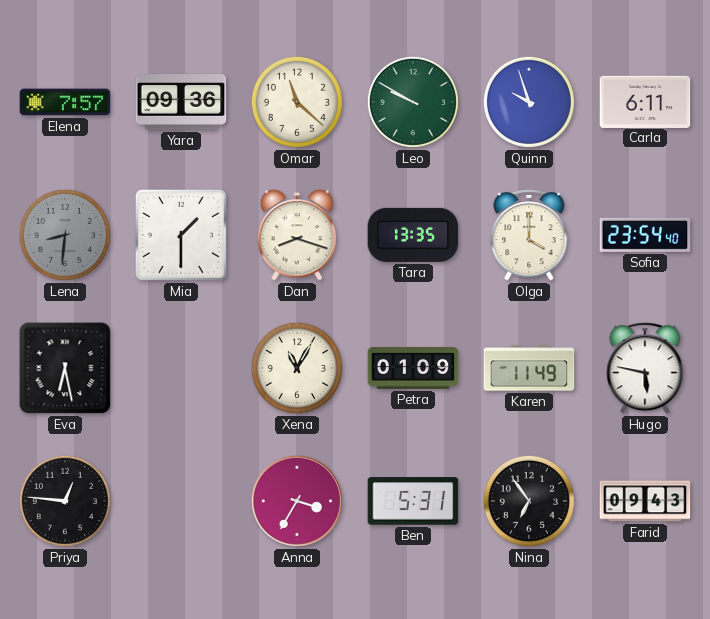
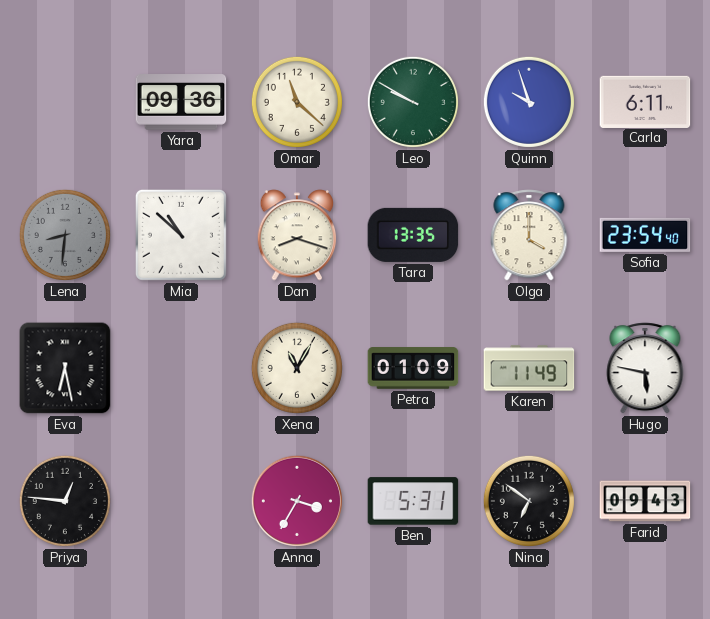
Elena: 7:57 -> none (65, 102)
Mia: 1:30 -> 10:52 (181, 235)
Nina: 6:54 -> 6:51 (529, 501)
